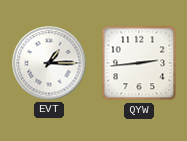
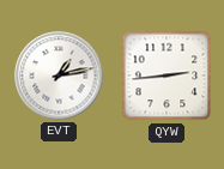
EVT: 1:15 -> 1:13 (59, 76)
